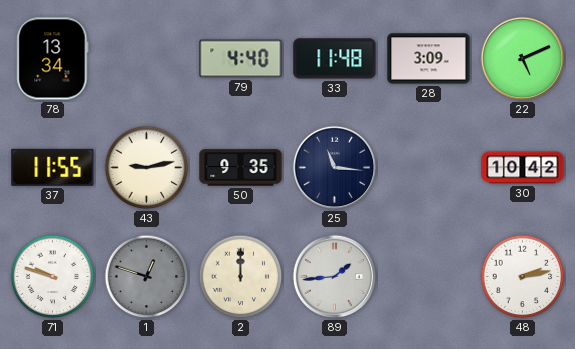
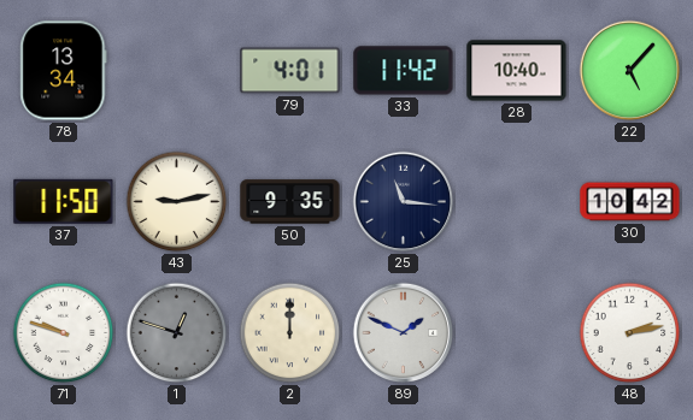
79: 4:40 -> 4:01 (290, 71)
33: 11:48 -> 11:42 (404, 71)
28: 3:09 -> 10:40 (517, 71)
22: 5:11 -> 5:07 (630, 71)
37: 11:55 -> 11:50 (64, 201)
89: 1:44 -> 1:49 (404, 333)
